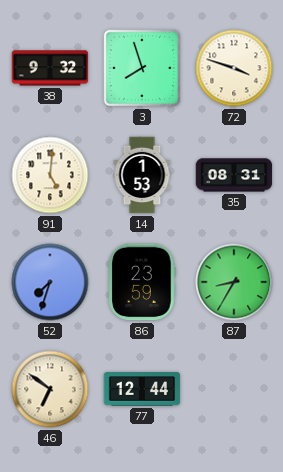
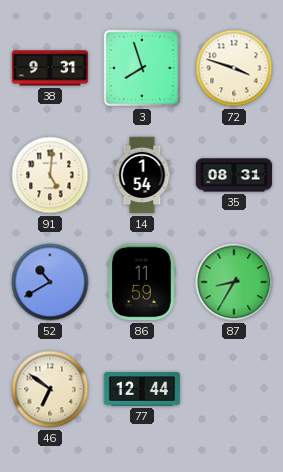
38: 9:32 -> 9:31 (50, 68)
14: 1:53 -> 1:54 (142, 175)
52: 7:33 -> 10:40 (50, 282)
86: 23:59 -> 11:59 (142, 282)
